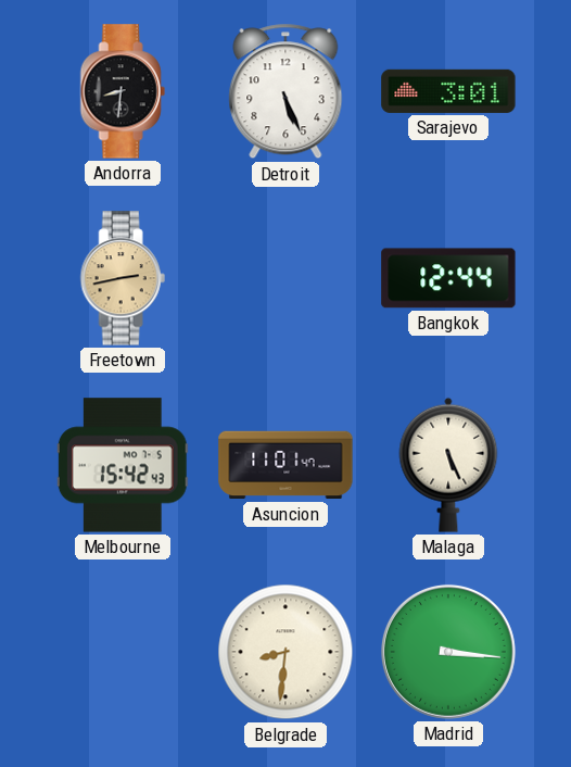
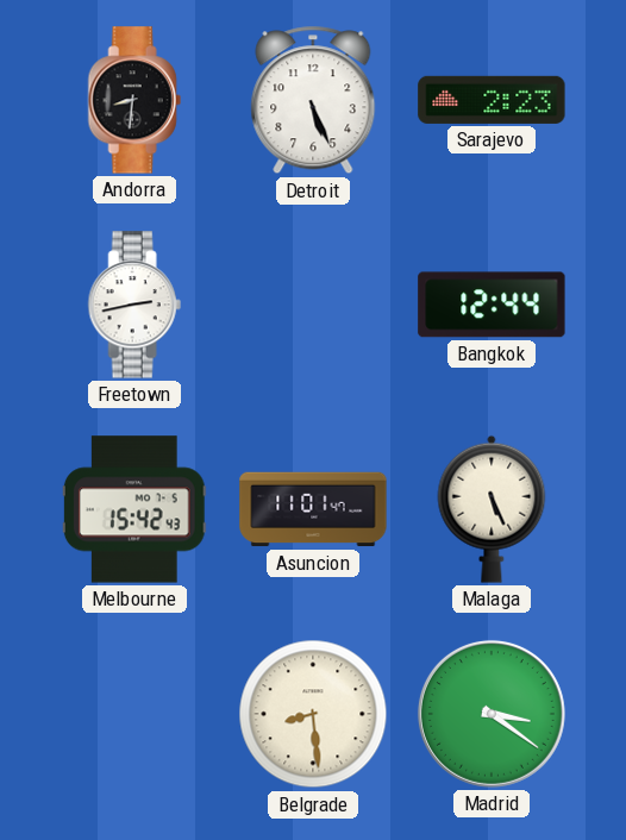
Sarajevo: 3:01 -> 2:23 (492, 100)
Freetown dial: champagne -> white (134, 305)
Belgrade: 8:31 -> 8:29 (313, 714)
Madrid: 3:16 -> 3:21 (492, 714)
